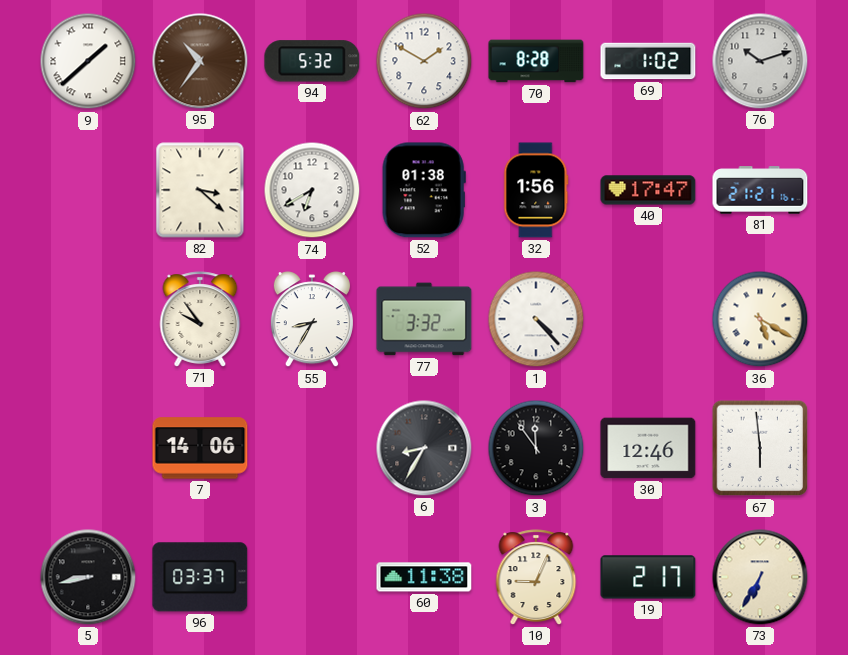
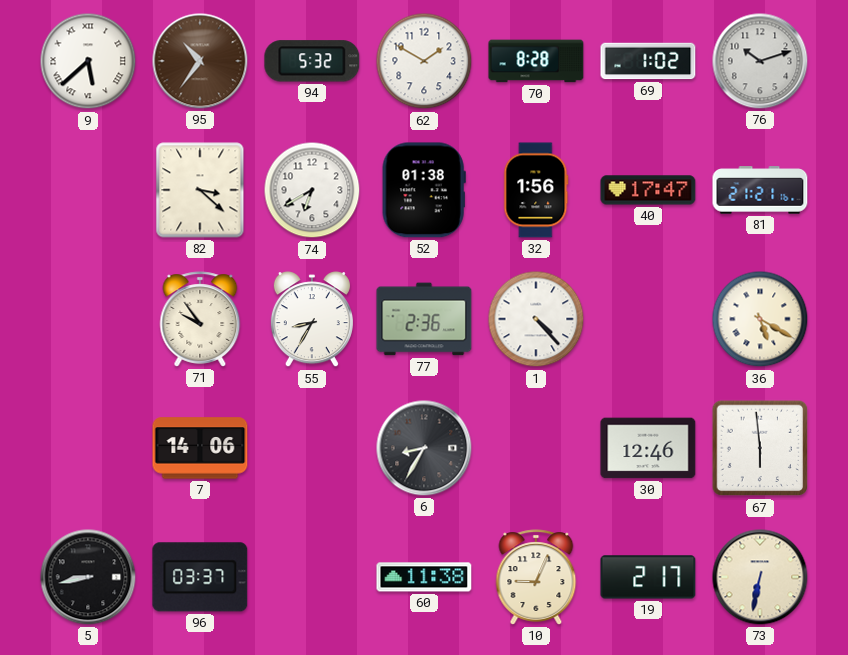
9: 1:38 -> 5:38 (88, 61)
77: 3:32 -> 2:36 (424, 319)
3: 11:54 -> none (536, 448)
73: 6:35 -> 6:32 (760, 577)
